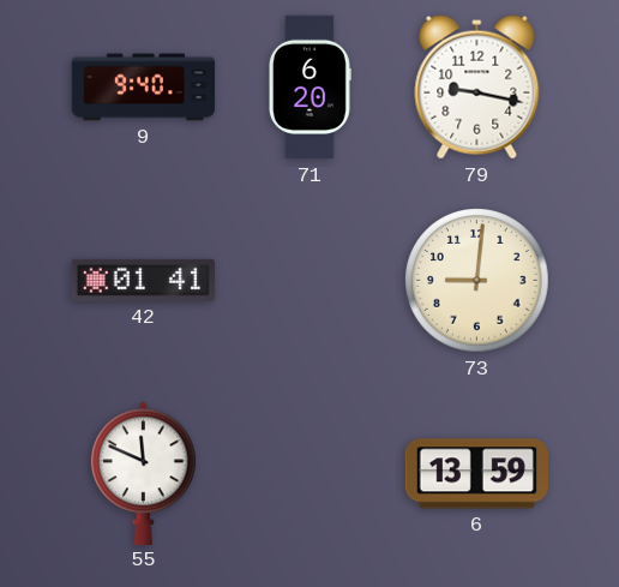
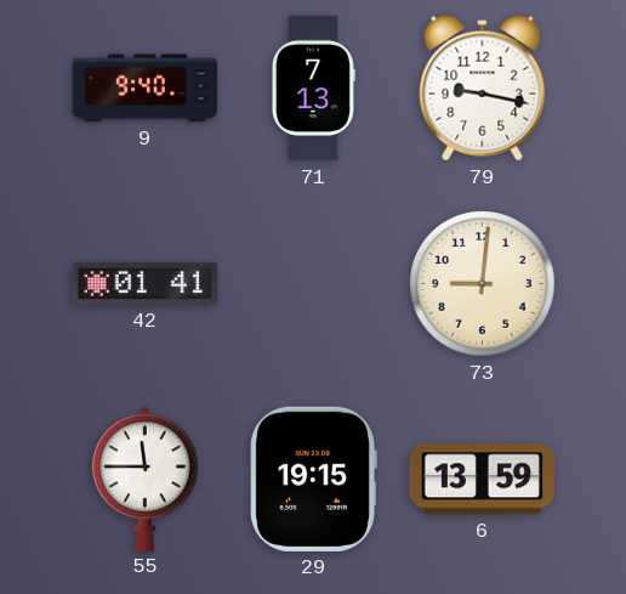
71: 6:20 -> 7:13 (314, 89)
55: 11:49 -> 11:45 (146, 479)
29: none -> 19:15 (313, 479)
